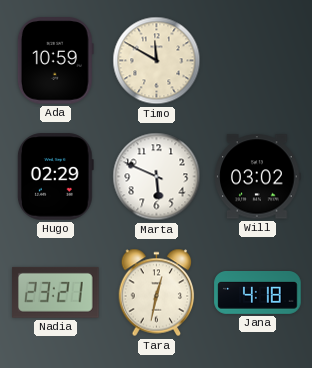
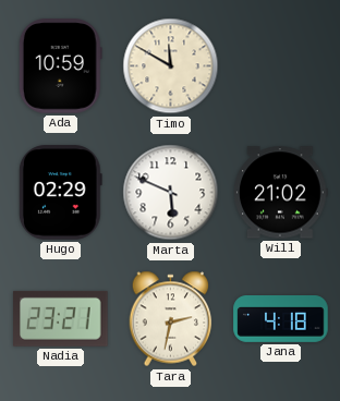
Will: 03:02 -> 21:02 (281, 193)
Tara: 12:32 -> 2:32 (171, 319)
